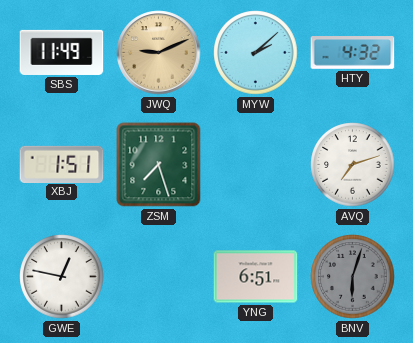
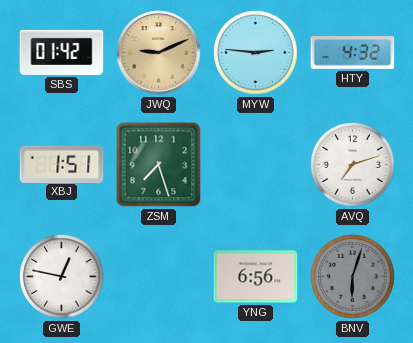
SBS: 11:49 -> 01:42 (62, 52)
MYW: 2:08 -> 2:46 (256, 53)
YNG: 6:51 -> 6:56 (256, 277)
